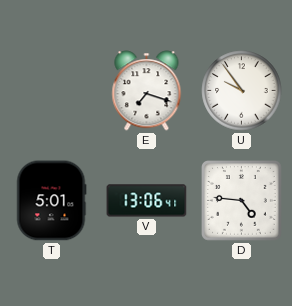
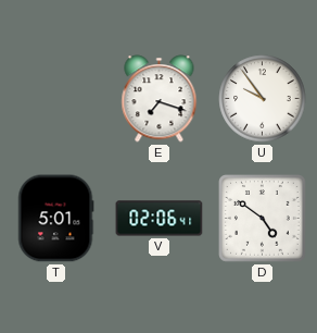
V: 13:06 -> 02:06 (160, 219)
D: 4:46 -> 4:51 (263, 219)
